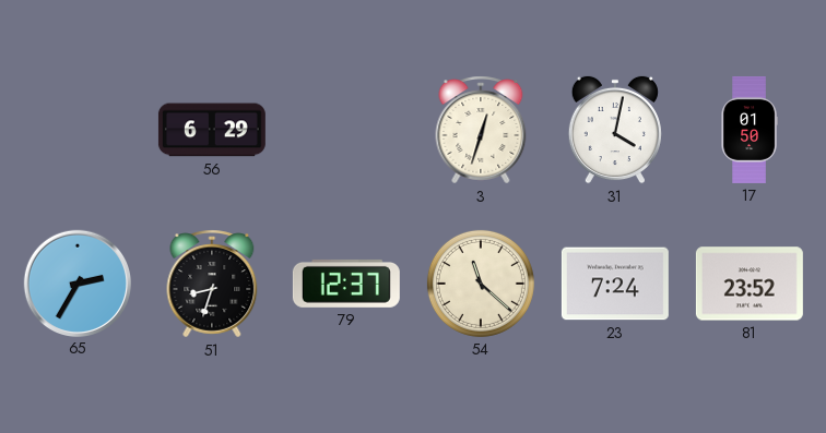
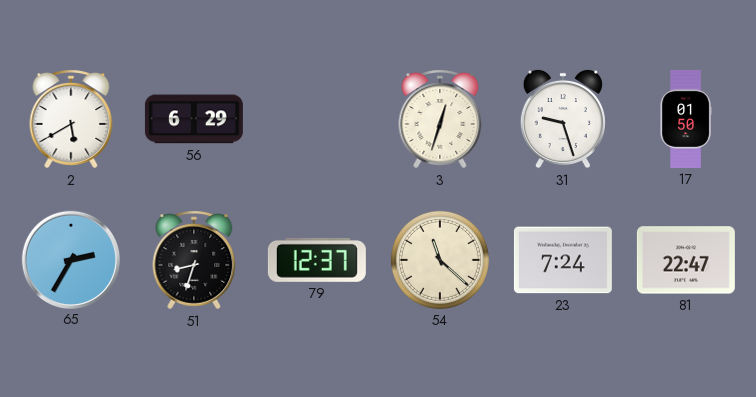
2: none -> 5:40 (71, 119)
31: 4:02 -> 9:27 (563, 119)
81: 23:52 -> 22:47 (686, 260)
